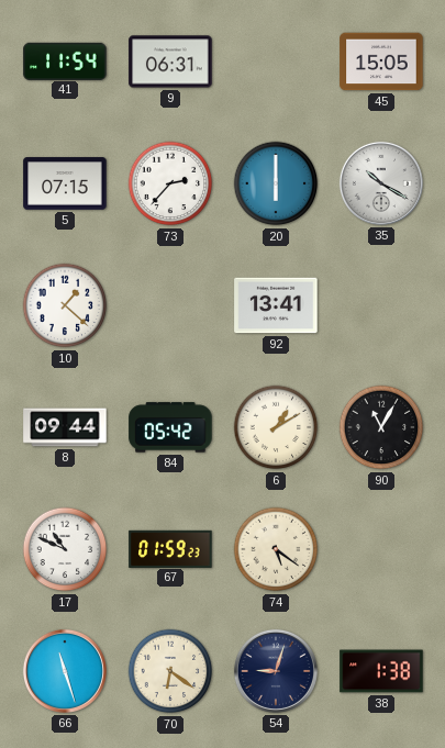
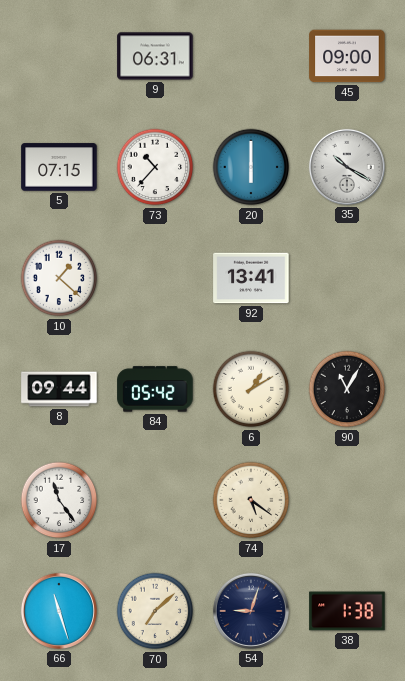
41: 11:54 -> none (65, 60)
45: 15:05 -> 09:00 (347, 56)
73: 2:37 -> 10:37 (155, 167)
17: 10:49 -> 11:24 (59, 500)
67: 01:59 -> none (170, 548)
70: 6:21 -> 7:08 (155, 611)
